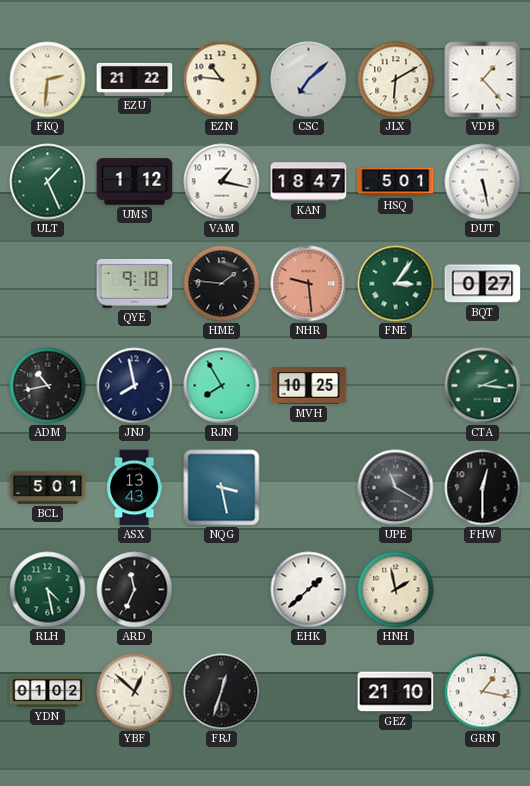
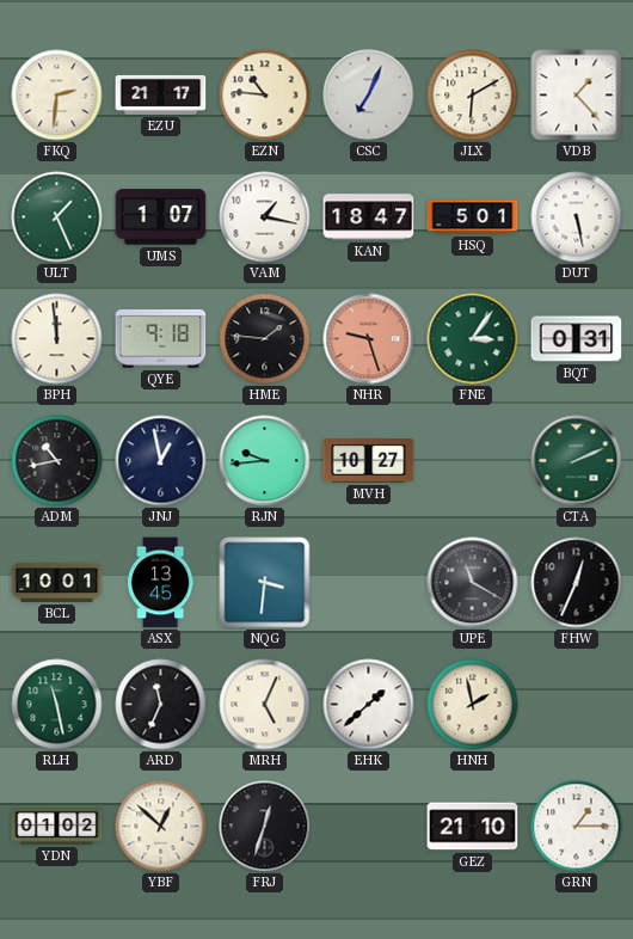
EZU: 21:22 -> 21:17 (161, 94)
CSC: 7:08 -> 7:04 (369, 96)
UMS: 1:12 -> 1:07 (161, 217)
BPH: none -> 11:59 (57, 339)
NHR: 9:29 -> 9:27 (369, 339)
BQT: 0:27 -> 0:31 (577, 339)
JNJ: 7:58 -> 12:58 (161, 461)
RJN: 7:55 -> 9:44 (265, 461)
MVH: 10:25 -> 10:27 (369, 461)
CTA: 2:16 -> 2:11 (577, 461)
BCL: 5:01 -> 10:01 (57, 582)
ASX: 13:43 -> 13:45 (161, 583)
NQG: 3:28 -> 3:31 (265, 583)
FHW: 12:30 -> 12:34 (577, 583)
RLH: 4:28 -> 11:28 (57, 705)
MRH: none -> 5:04 (265, 705)
GRN: 1:17 -> 1:15 (577, 827)
